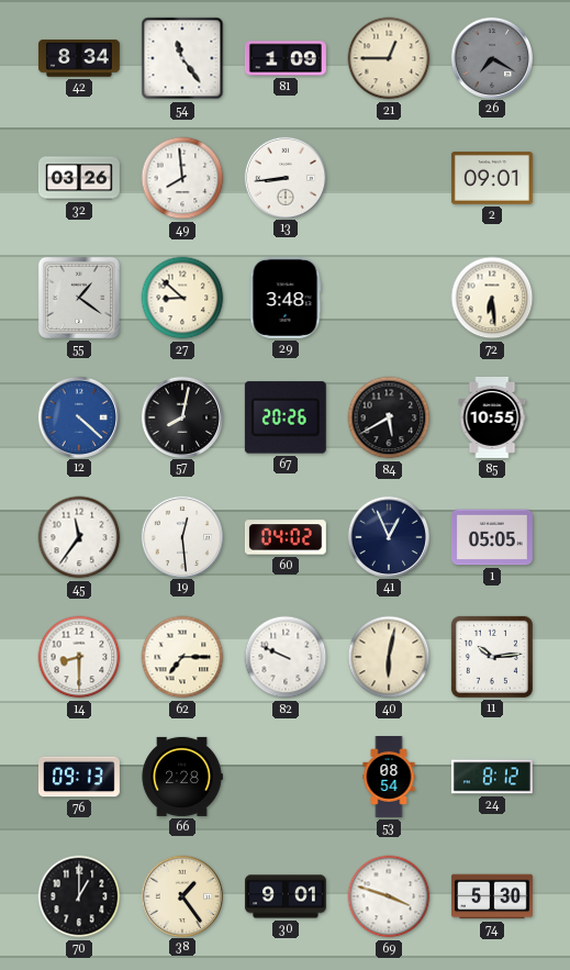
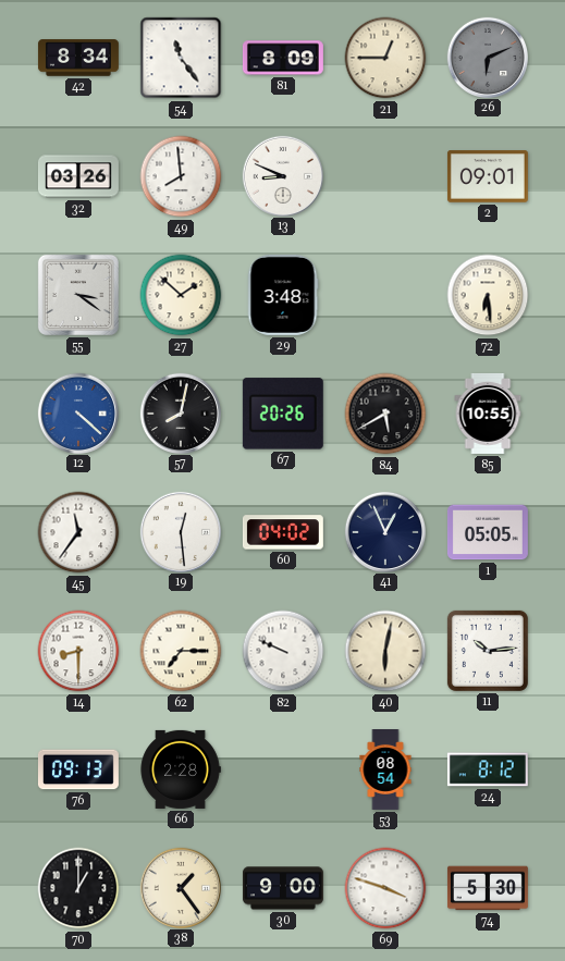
81: 1:09 -> 8:09 (283, 58)
26: 7:20 -> 6:11 (487, 57)
13: 8:44 -> 8:49 (282, 175)
55: 1:21 -> 3:21 (78, 295)
27: 8:52 -> 1:52 (181, 295)
30: 9:01 -> 9:00 (283, 888)
